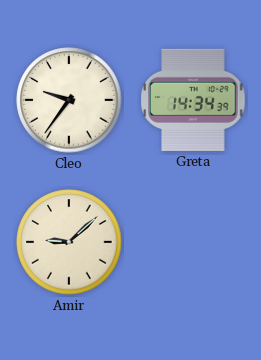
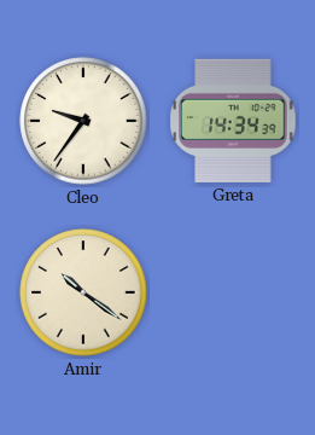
Amir: 9:08 -> 10:21 (83, 292)
